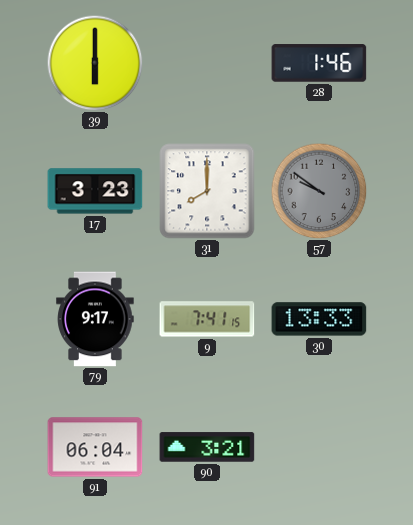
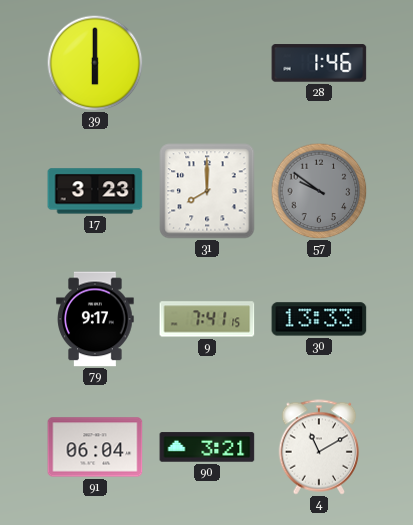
4: none -> 11:10 (319, 447)
